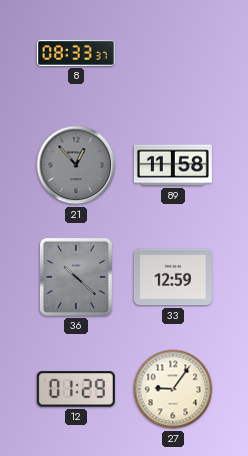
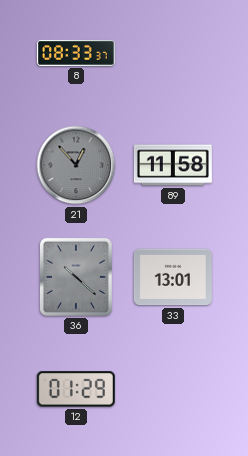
33: 12:59 -> 13:01 (173, 277)
27: 9:06 -> none (173, 389)
